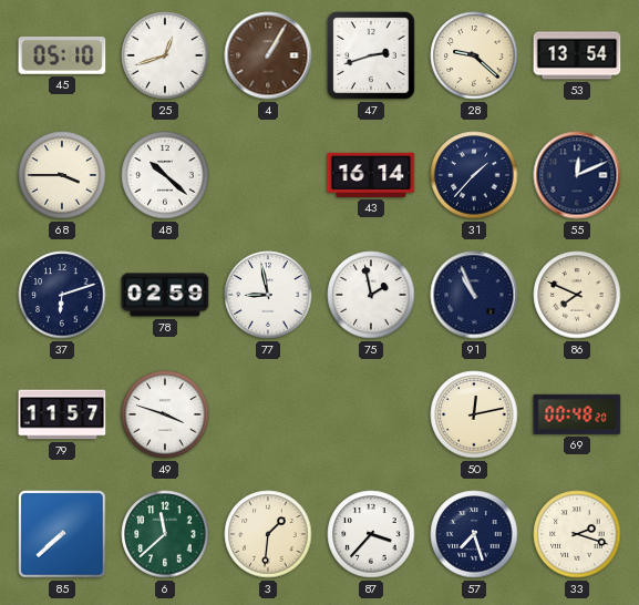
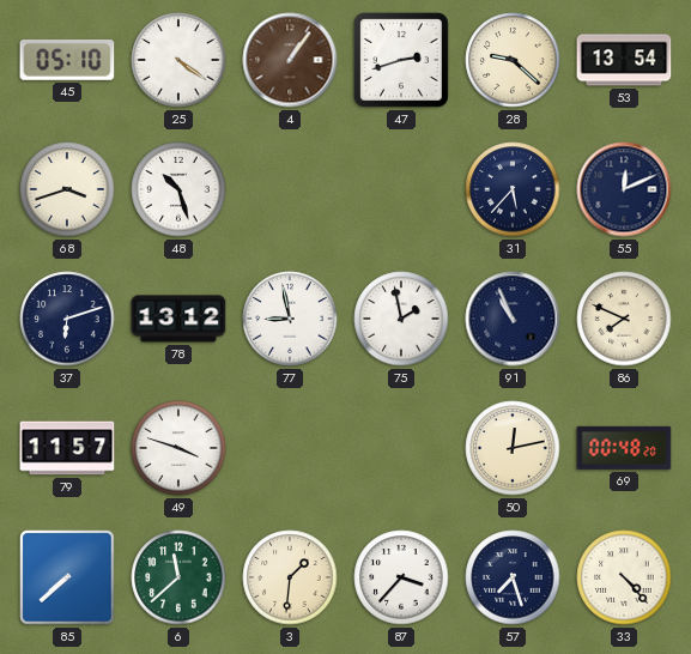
25: 12:42 -> 4:21 (178, 60)
4: 1:05 -> 1:06 (290, 60)
68: 3:45 -> 3:42 (67, 189)
48: 10:22 -> 10:27 (178, 189)
43: 16:14 -> none (371, 175)
31: 1:37 -> 5:37 (513, 189)
78: 02:59 -> 13:12 (178, 319)
33: 2:18 -> 4:23 (624, 577)
